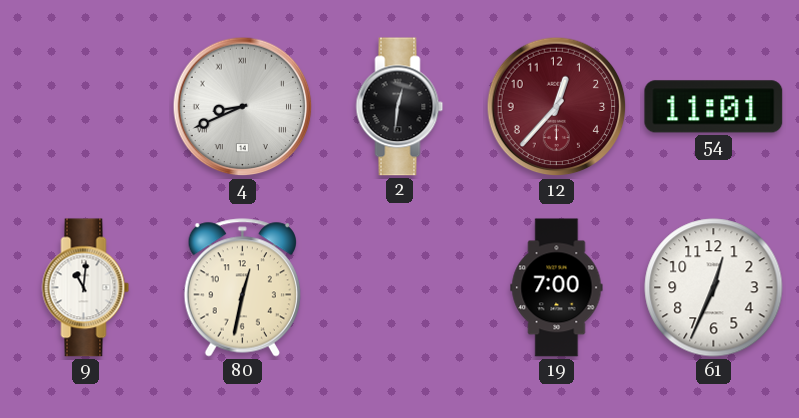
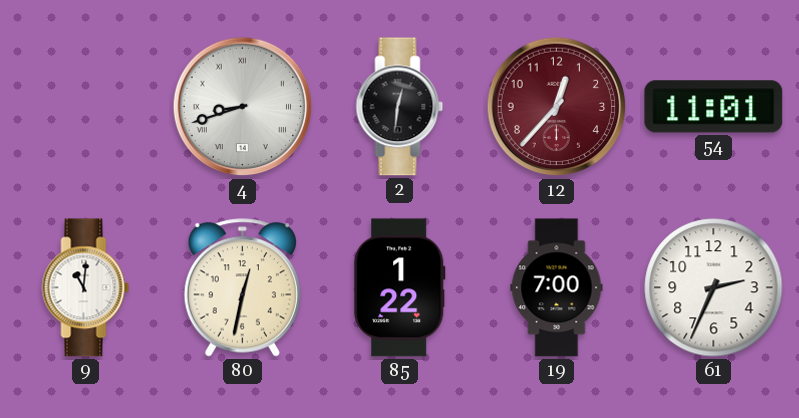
4: 8:41 -> 8:42 (243, 107)
85: none -> 1:22 (400, 288)
61: 12:34 -> 2:34 (714, 288)
